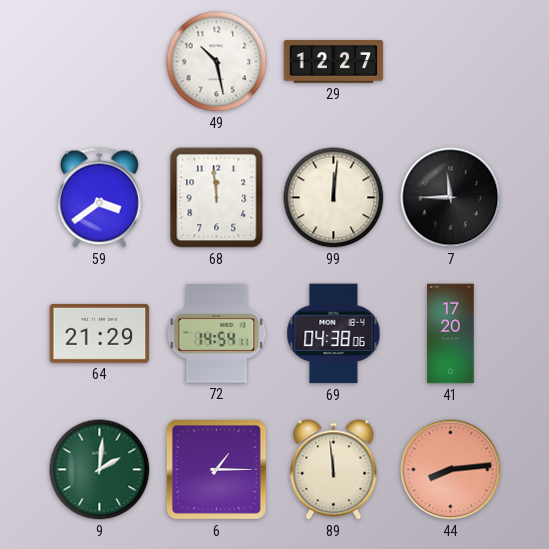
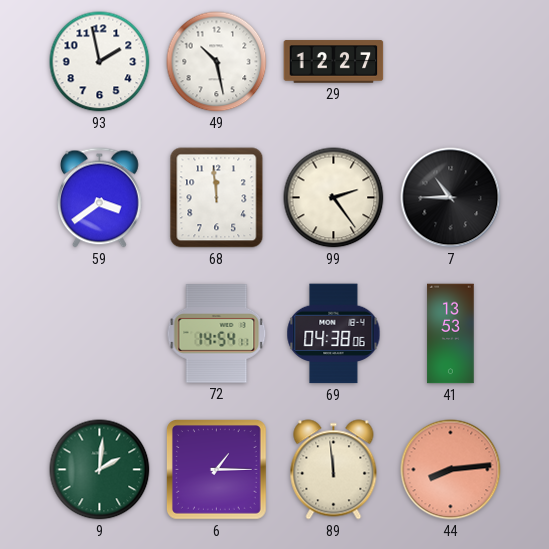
93: none -> 1:58 (100, 62)
99: 12:01 -> 2:24 (334, 198)
7: 11:45 -> 10:45 (451, 198)
64: 21:29 -> none (100, 333)
41: 17:20 -> 13:53 (451, 334)
